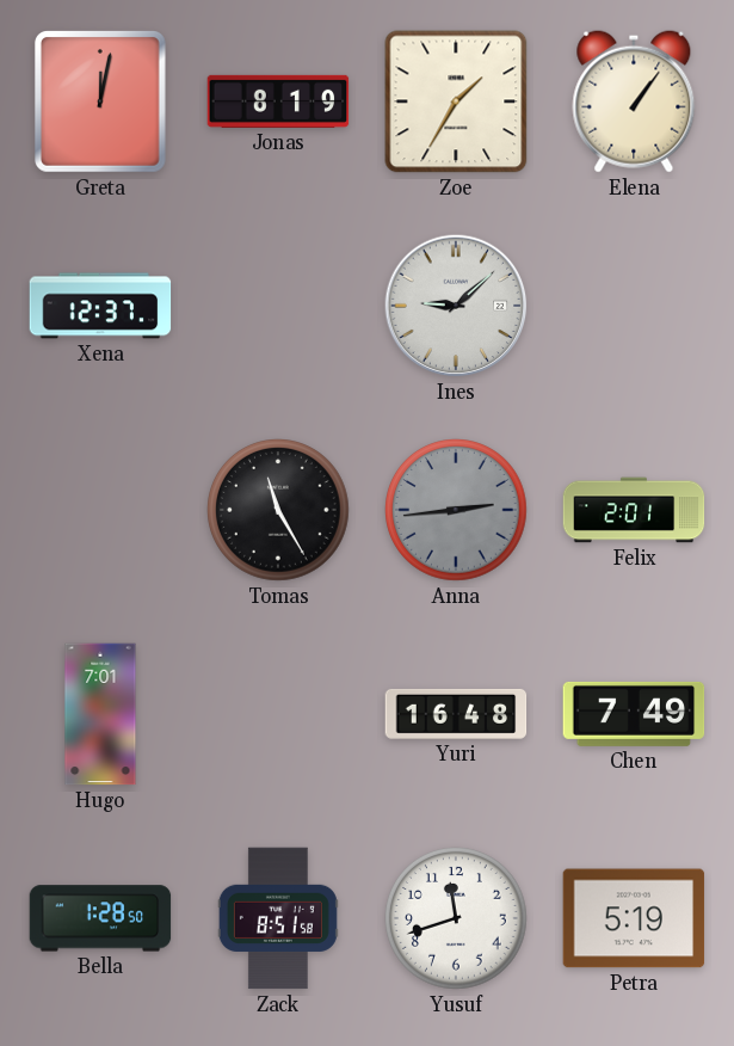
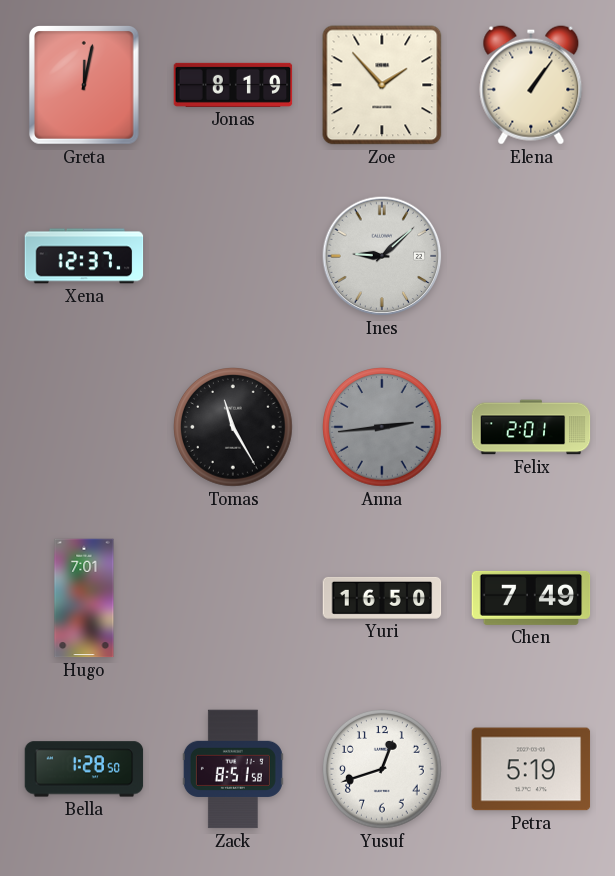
Zoe: 1:35 -> 1:53 (382, 85)
Yuri: 16:48 -> 16:50 (382, 598)
Yusuf: 11:42 -> 12:42 (383, 770)
